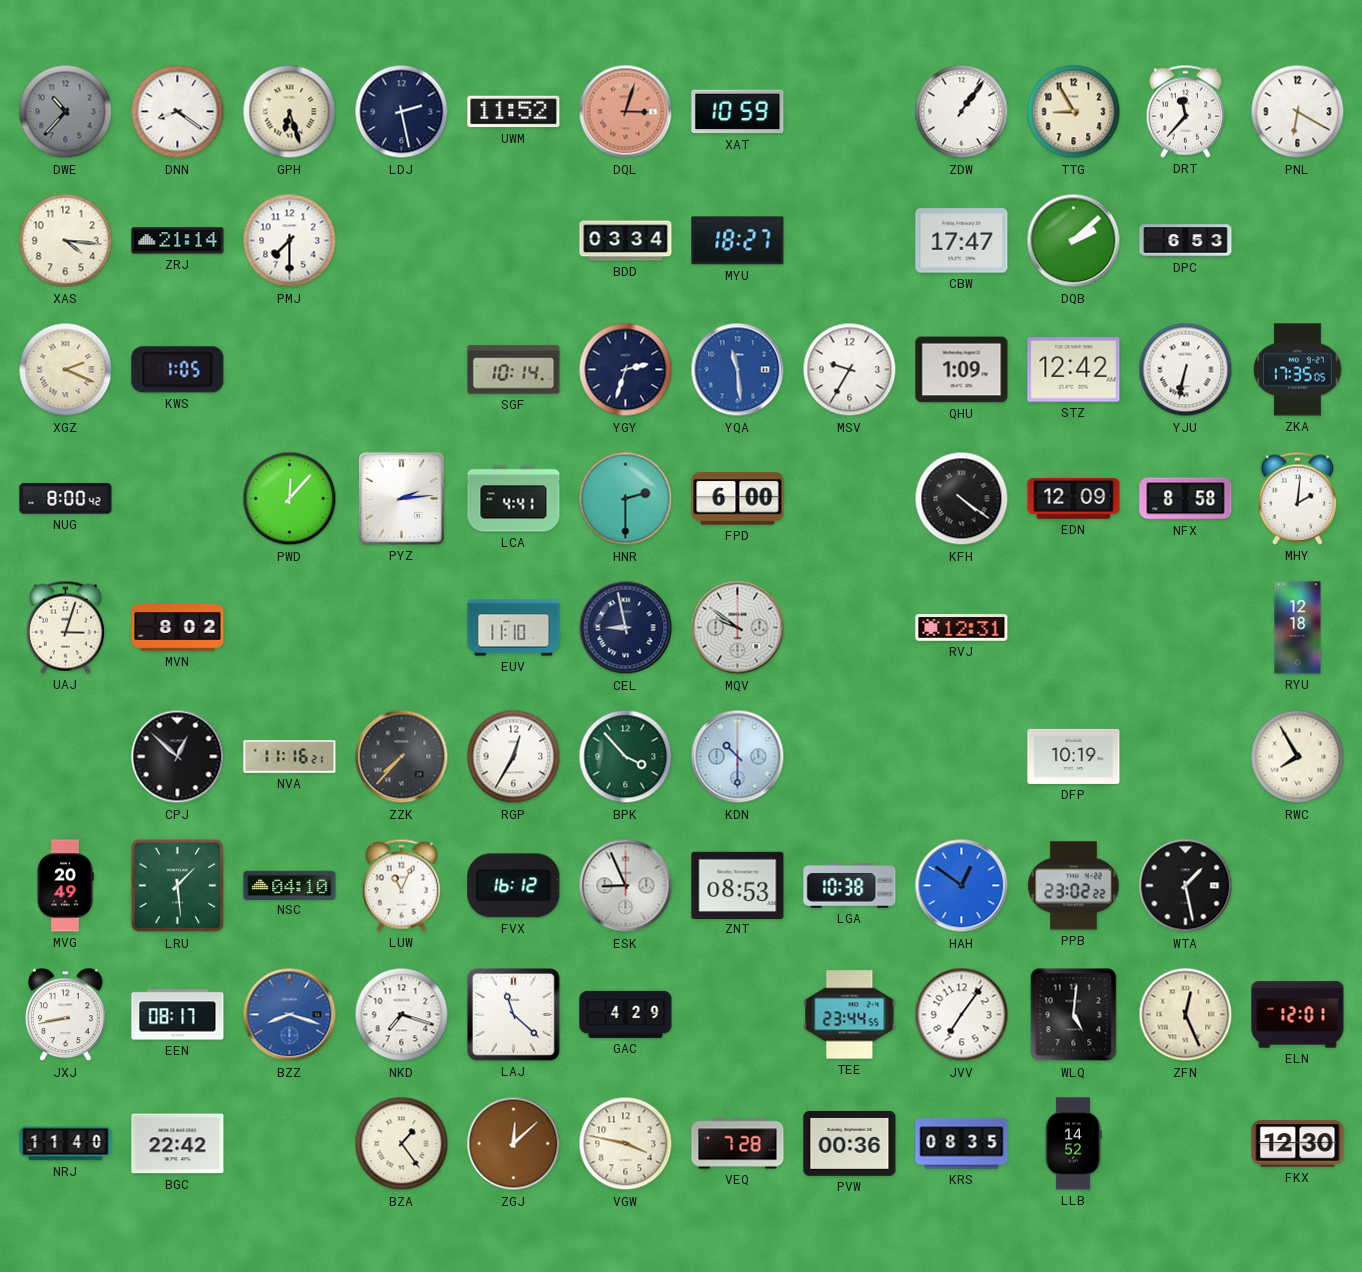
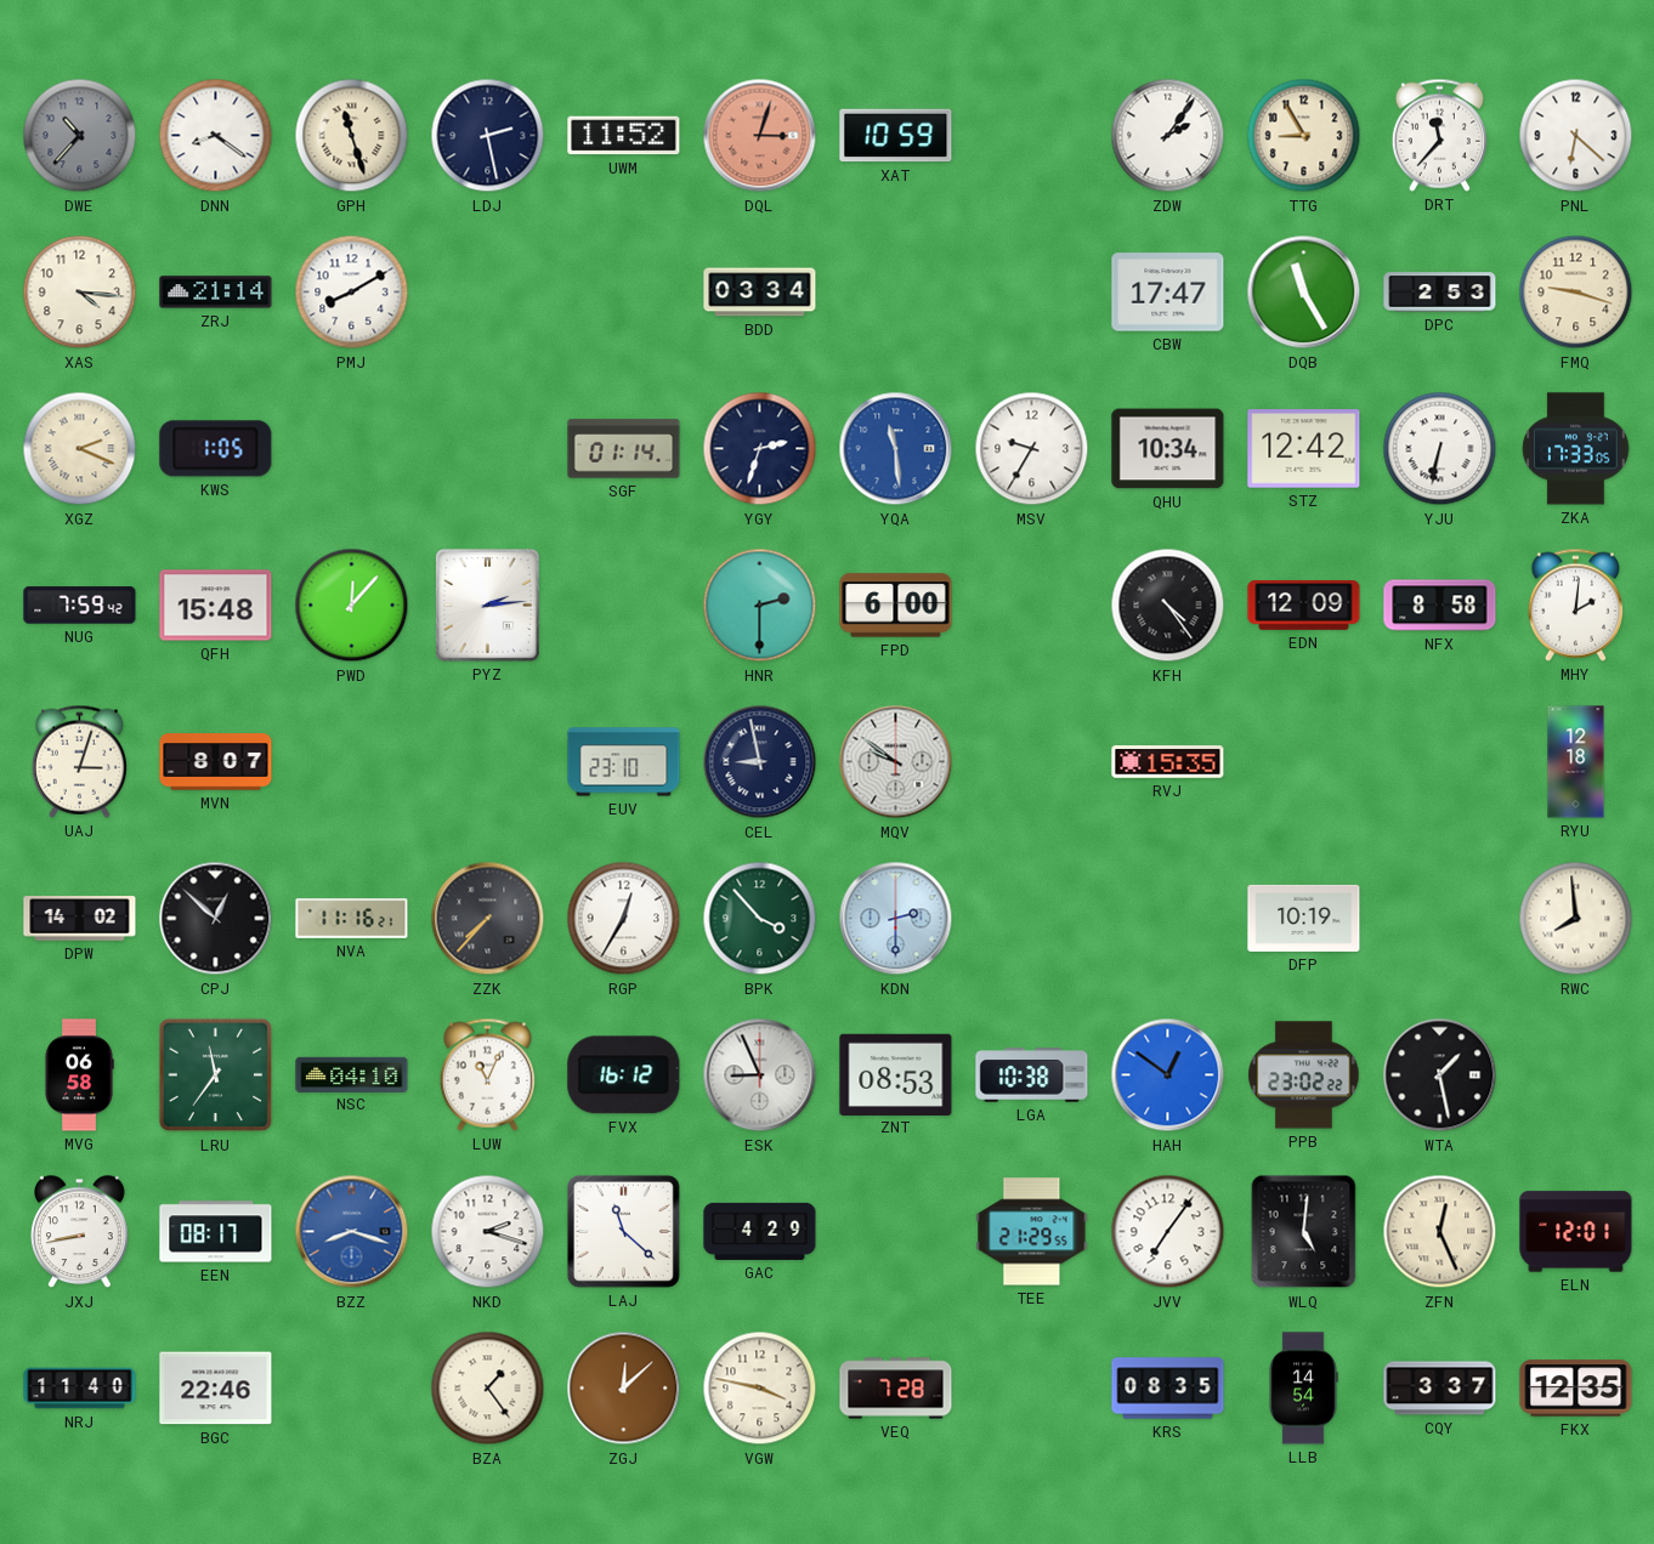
GPH: 6:27 -> 11:27 (352, 136)
ZDW: 1:06 -> 2:06 (1168, 136)
PNL: 6:20 -> 6:22 (1576, 136)
PMJ: 7:30 -> 8:10 (352, 293)
MYU: 18:27 -> none (738, 241)
DQB: 2:08 -> 11:25 (1304, 293)
DPC: 6:53 -> 2:53 (1440, 293)
FMQ: none -> 9:18 (1576, 293)
SGF: 10:14 -> 01:14 (624, 449)
QHU: 1:09 -> 10:34 (1168, 449)
ZKA: 17:35 -> 17:33 (1576, 449)
NUG: 8:00 -> 7:59 (80, 606)
QFH: none -> 15:48 (216, 606)
LCA: 4:41 -> none (514, 499)
KFH: 4:21 -> 4:24 (1168, 606)
MVN: 8:02 -> 8:07 (216, 762)
EUV: 11:10 -> 23:10 (624, 762)
RVJ: 12:31 -> 15:35 (1168, 762)
DPW: none -> 14:02 (80, 919)
KDN: 10:30 -> 2:30 (896, 919)
RWC: 7:55 -> 7:59 (1576, 919)
MVG: 20:49 -> 06:58 (79, 1075)
LRU: 1:29 -> 11:36 (216, 1075)
NKD: 7:18 -> 2:18 (488, 1232)
TEE: 23:44 -> 21:29 (1032, 1232)
BGC: 22:42 -> 22:46 (216, 1389)
PVW: 00:36 -> none (850, 1143)
LLB: 14:52 -> 14:54 (1303, 1389)
CQY: none -> 3:37 (1440, 1389)
FKX: 12:30 -> 12:35 (1576, 1389)
